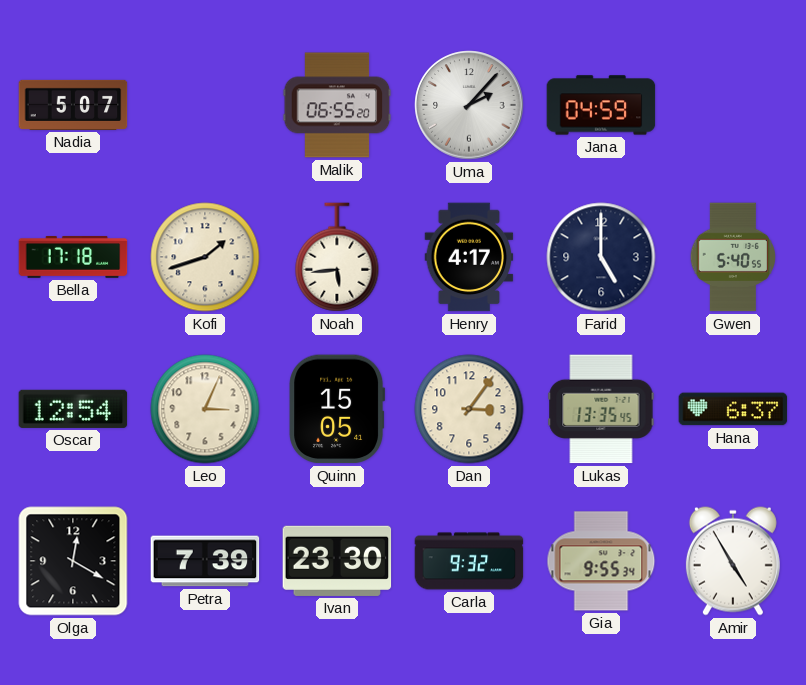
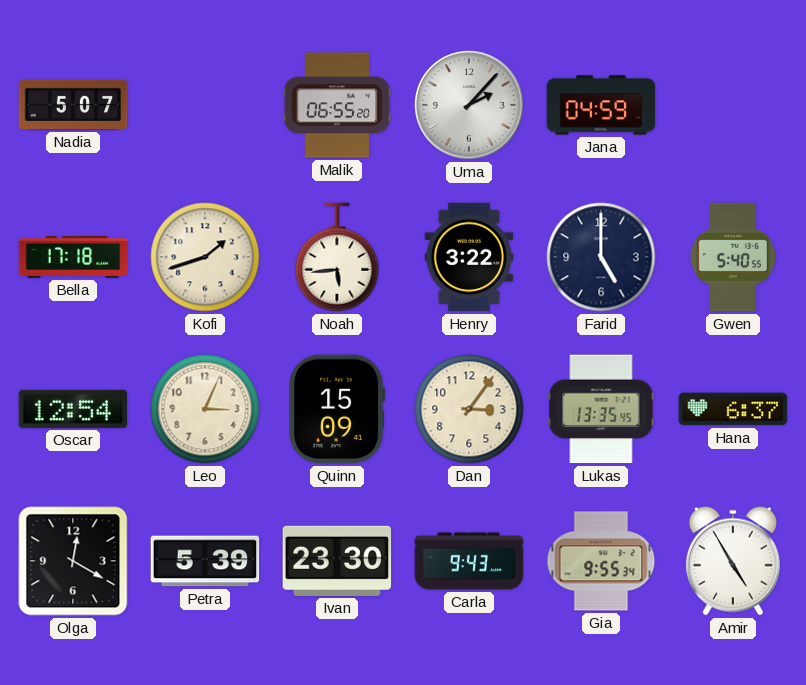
Henry: 4:17 -> 3:22 (469, 257)
Quinn: 15:05 -> 15:09 (337, 409)
Petra: 7:39 -> 5:39 (205, 561)
Carla: 9:32 -> 9:43 (469, 561)
